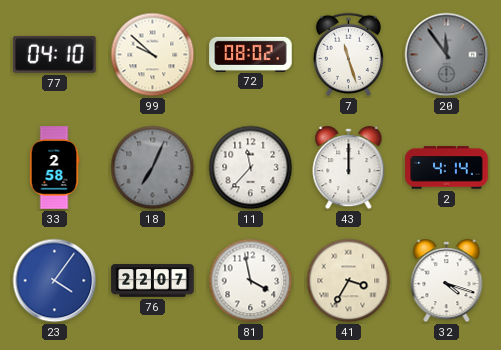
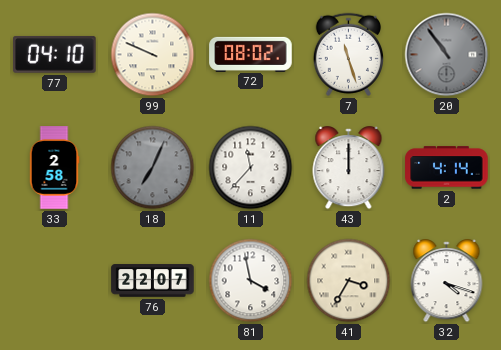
99: 9:52 -> 9:49 (153, 55)
20: 11:54 -> 10:54 (447, 55)
23: 4:06 -> none (55, 281)
